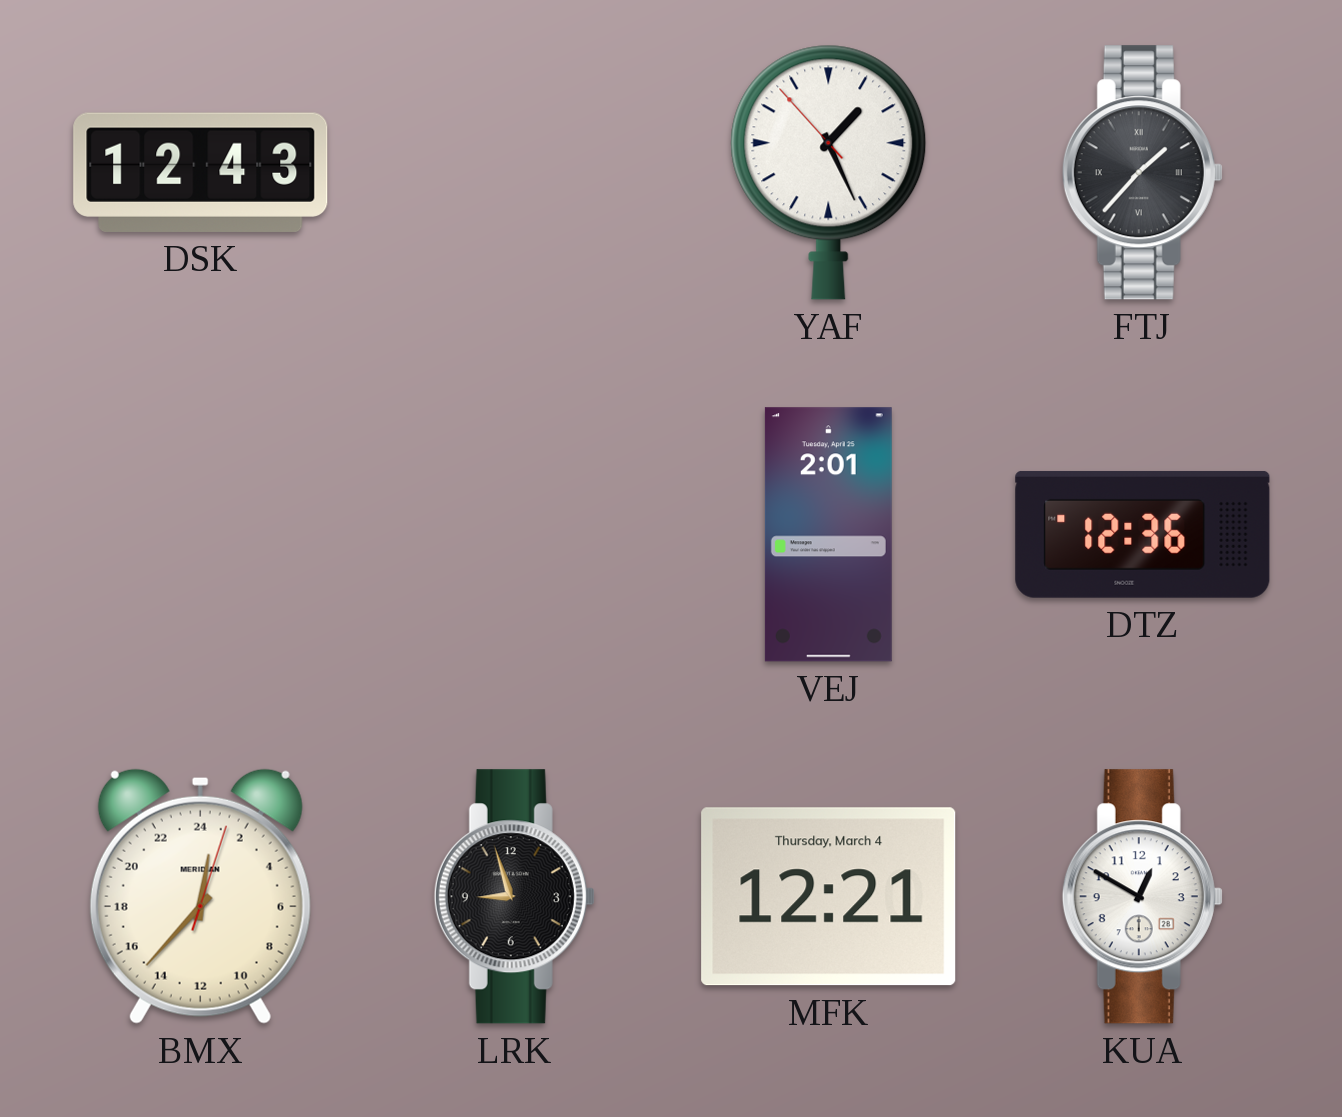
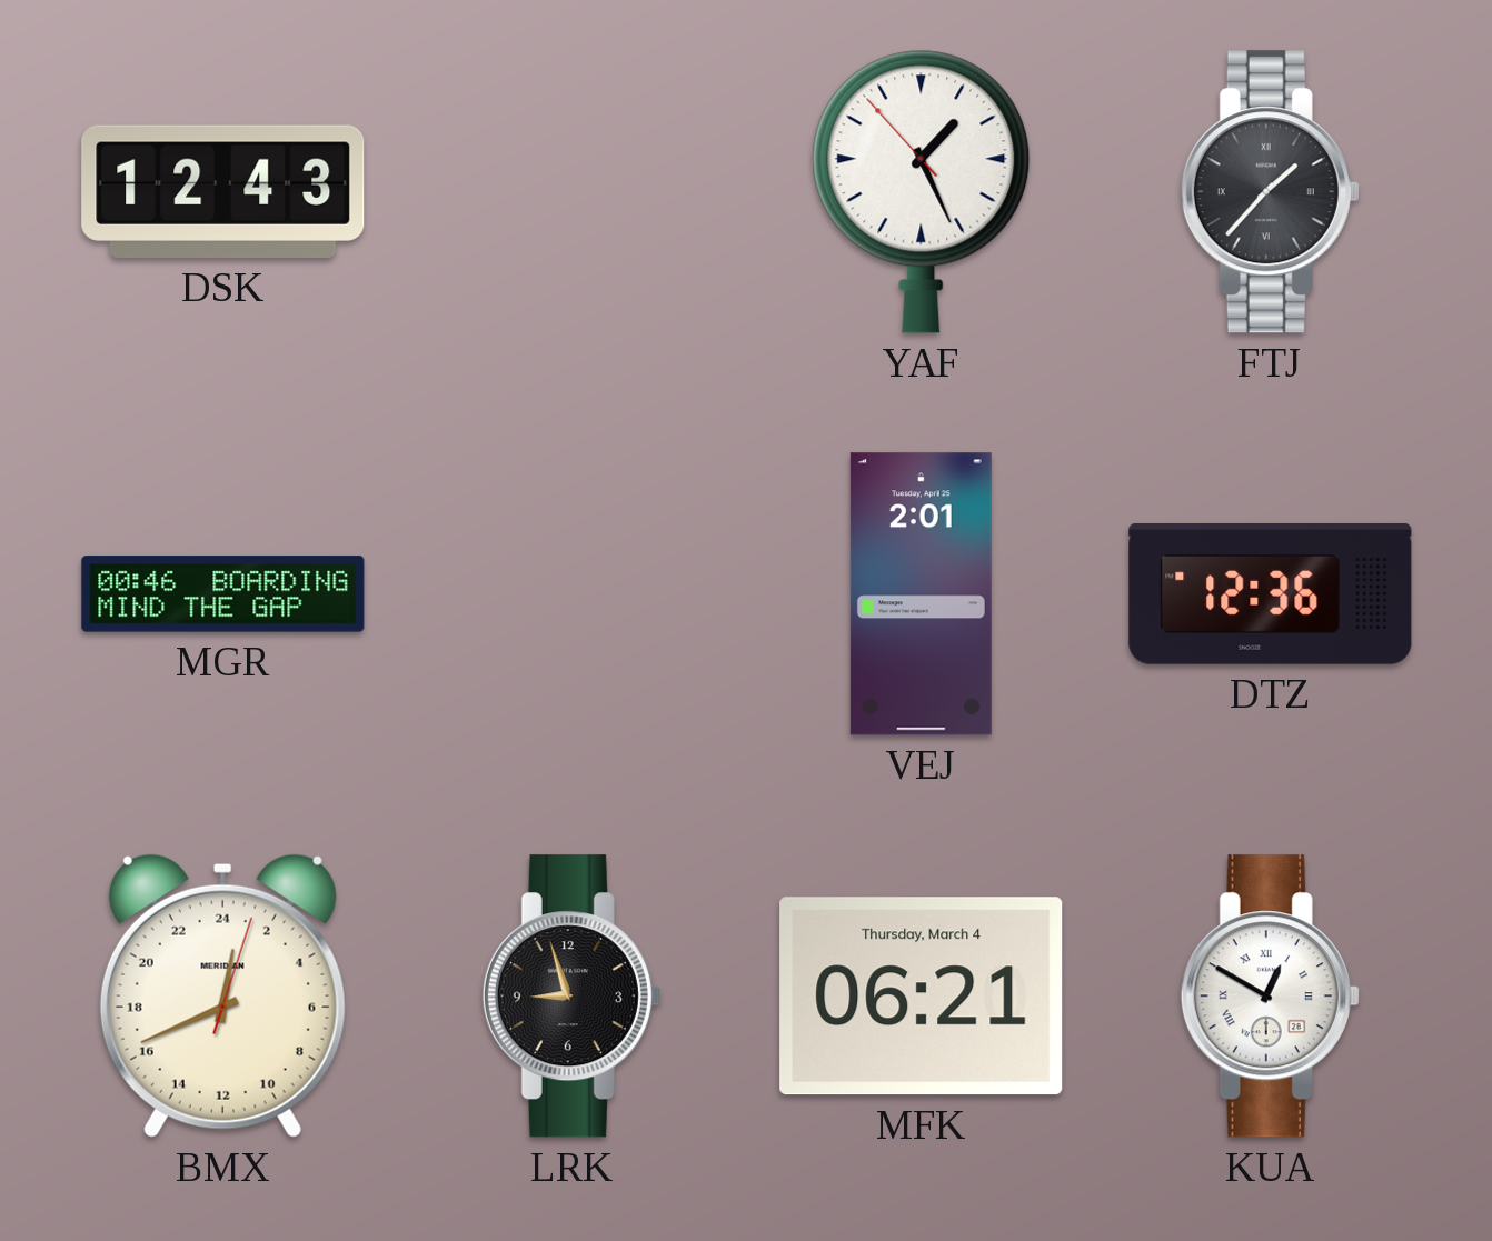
MGR: none -> 00:46 (223, 594)
BMX: 0:37 -> 0:41 (222, 995)
MFK: 12:21 -> 06:21 (922, 997)
KUA numerals: Arabic -> Roman (1270, 997)
